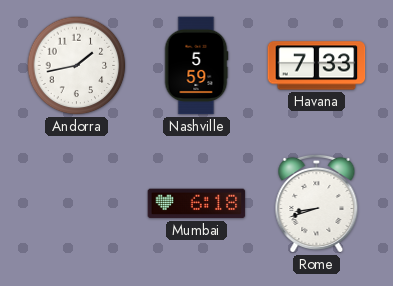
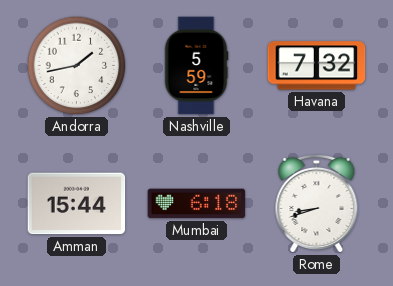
Havana: 7:33 -> 7:32 (317, 66)
Amman: none -> 15:44 (77, 204)
